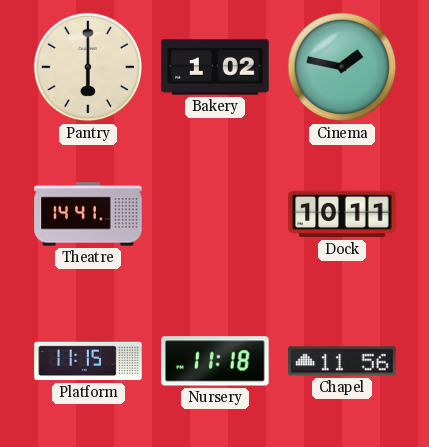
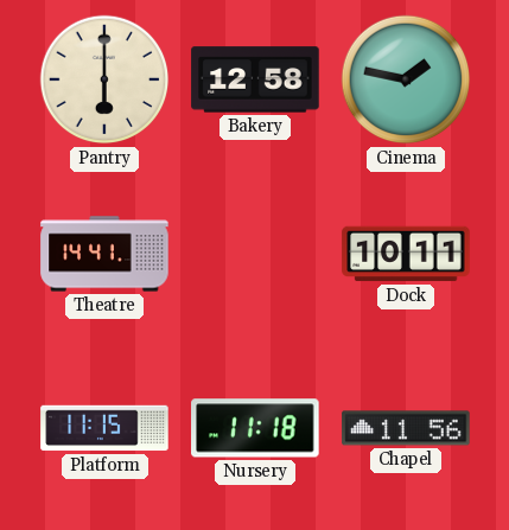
Bakery: 1:02 -> 12:58 (255, 79)
